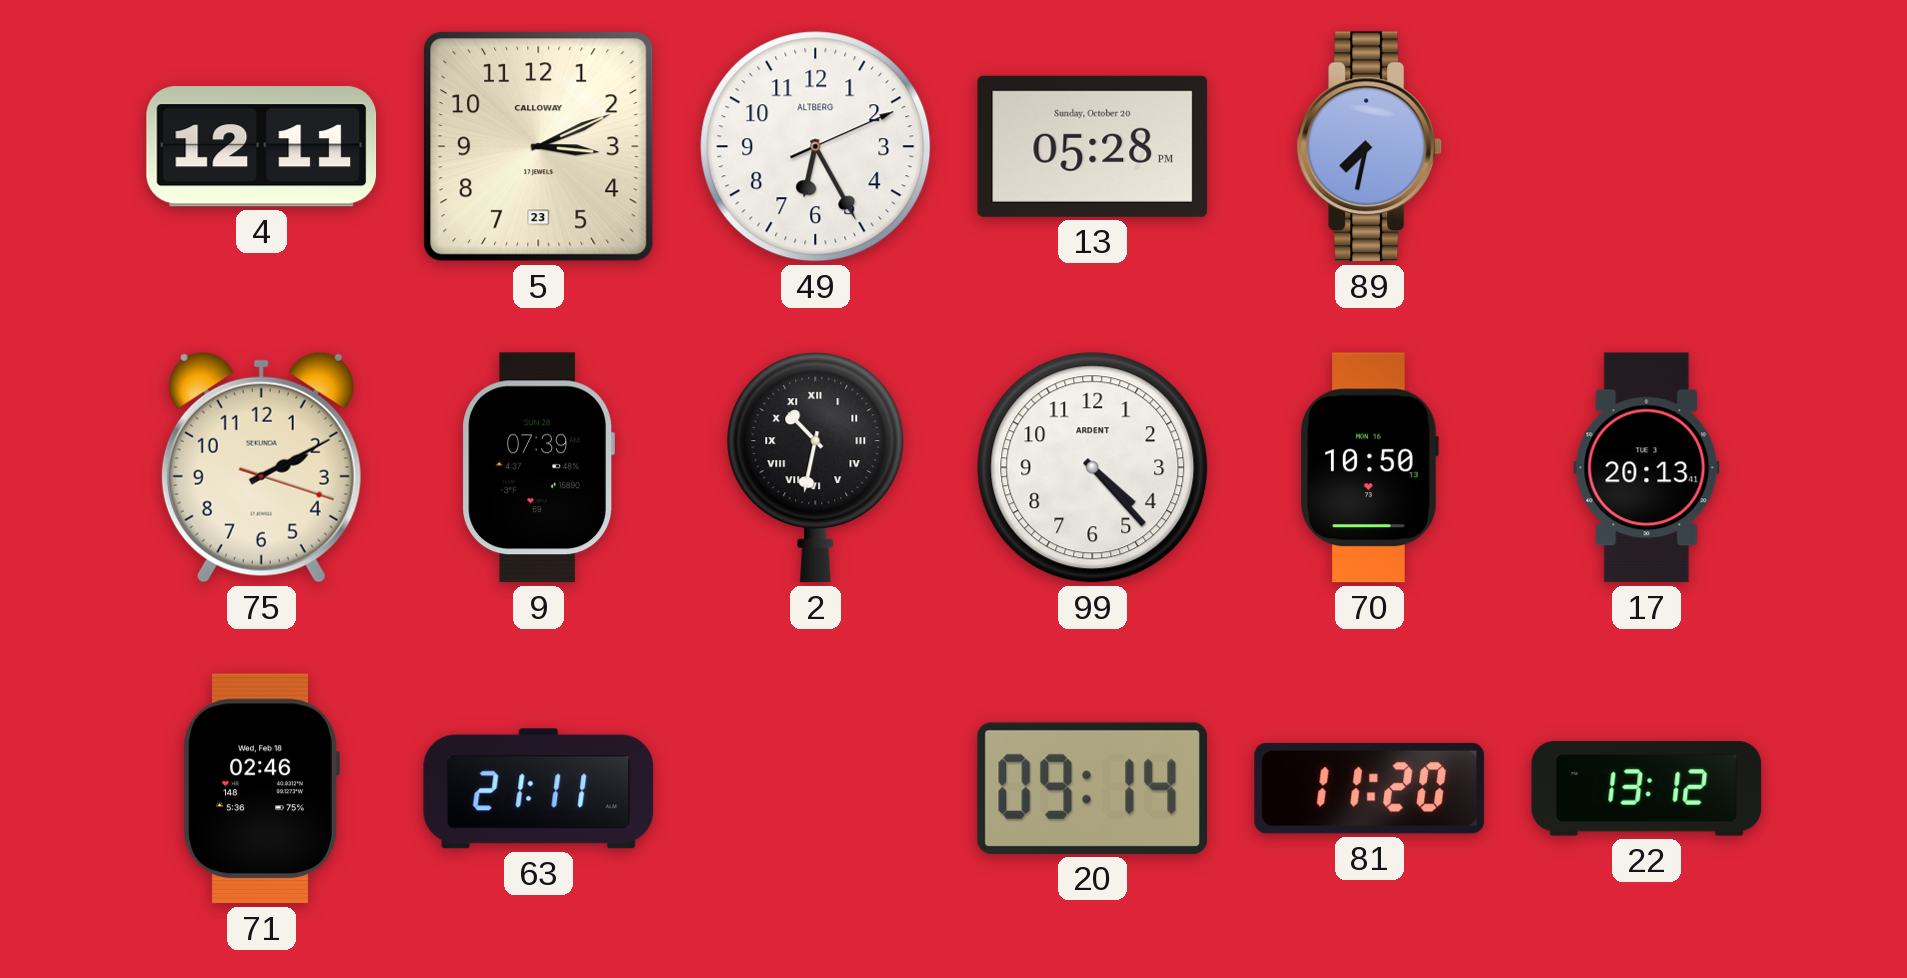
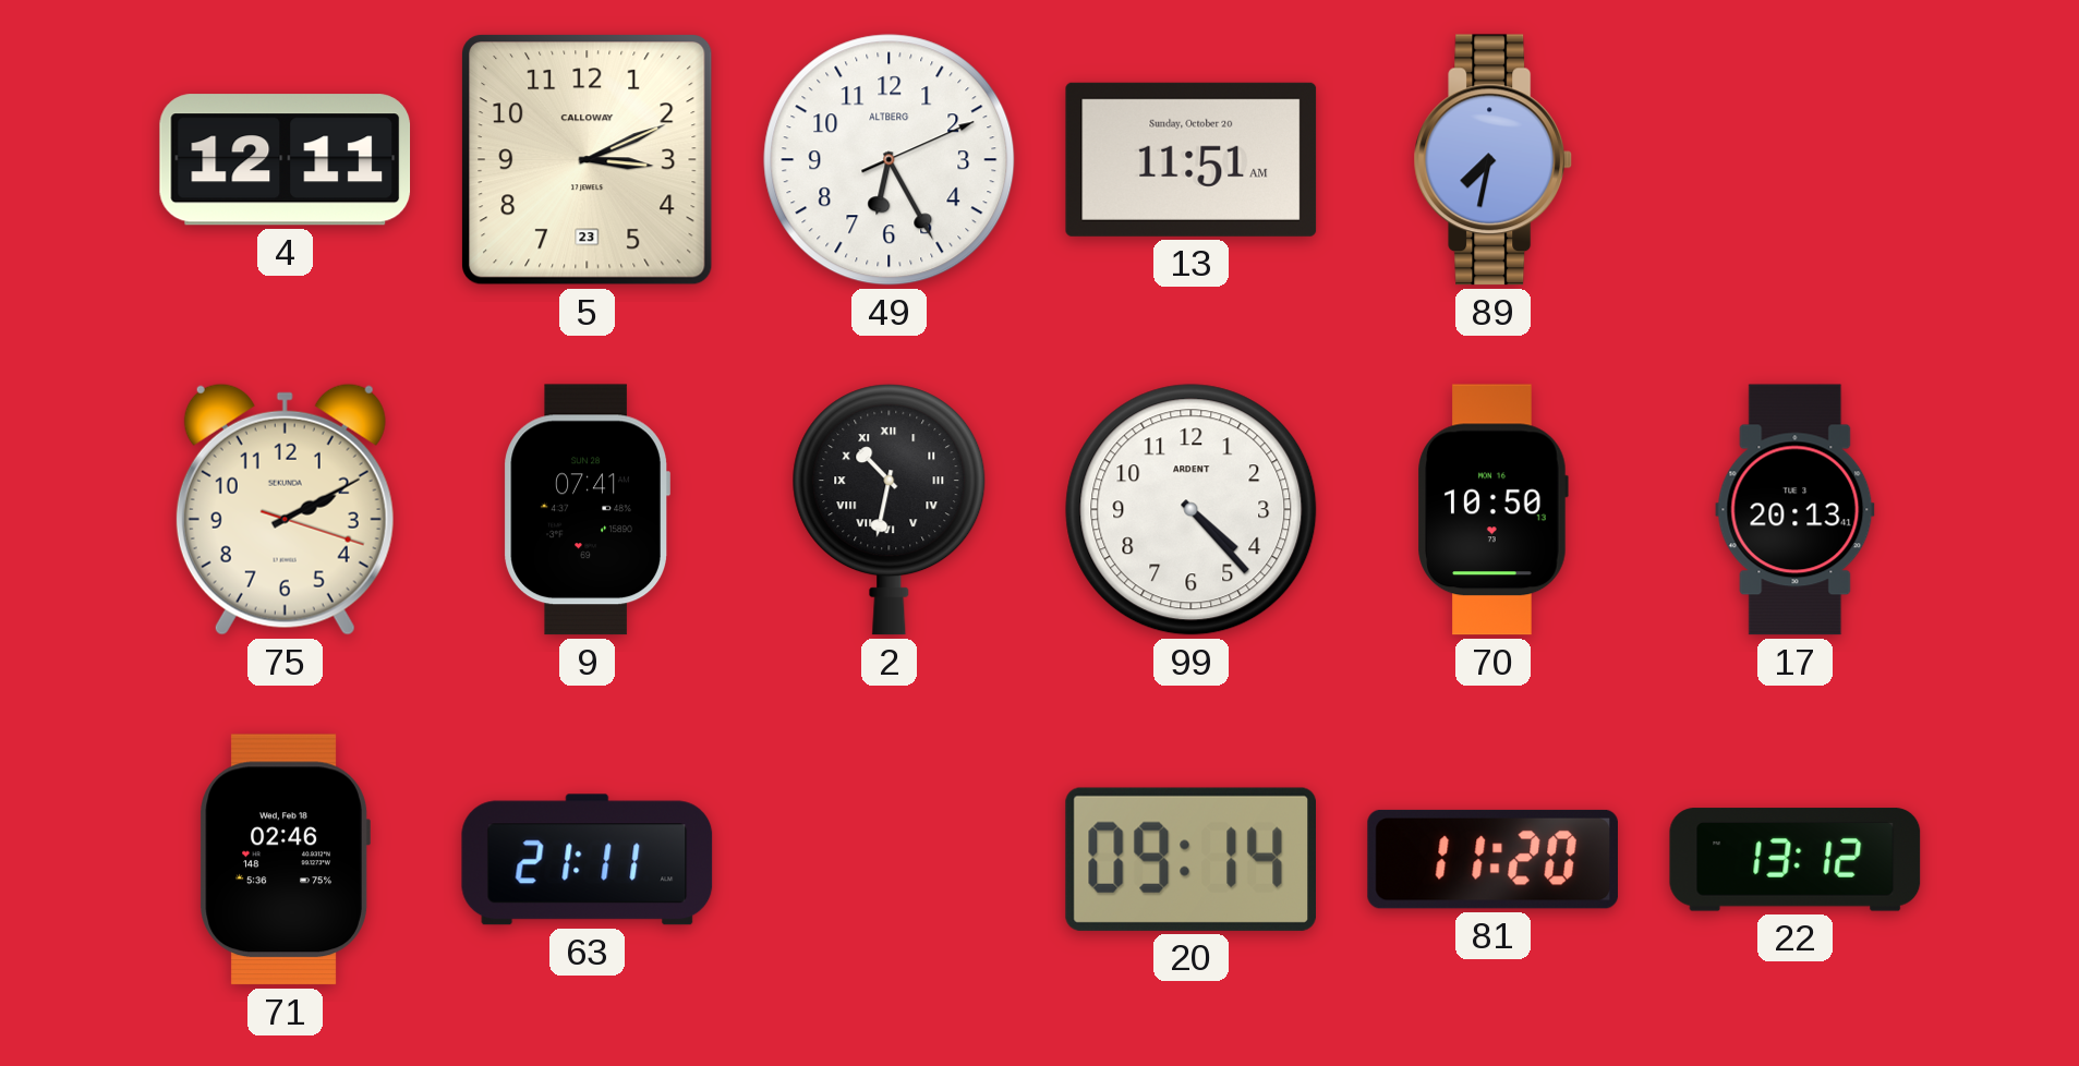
13: 05:28 -> 11:51 (1192, 159)
9: 07:39 -> 07:41 (587, 510)
